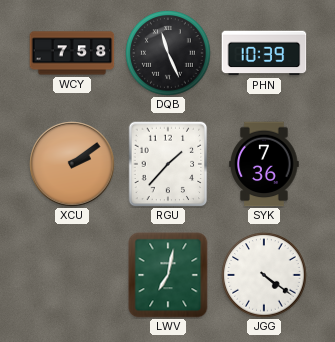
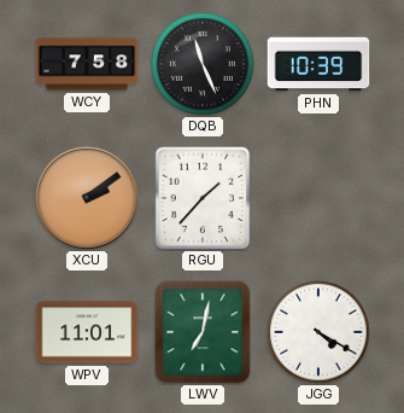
SYK: 7:36 -> none (264, 164)
WPV: none -> 11:01 (87, 332)
JGG: 4:21 -> 4:20 (318, 332)
